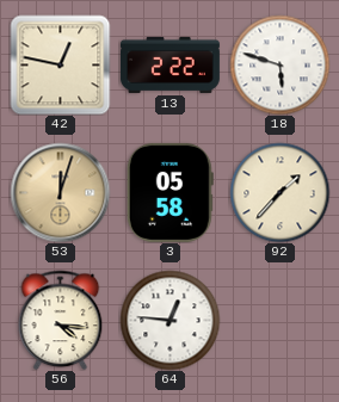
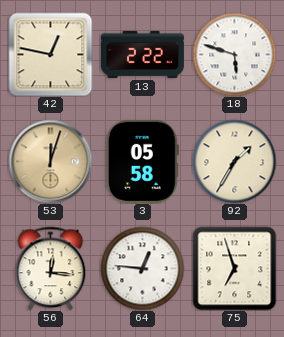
92: 1:37 -> 1:35 (234, 161)
56: 4:16 -> 12:16 (51, 268)
75: none -> 6:57 (234, 268)
